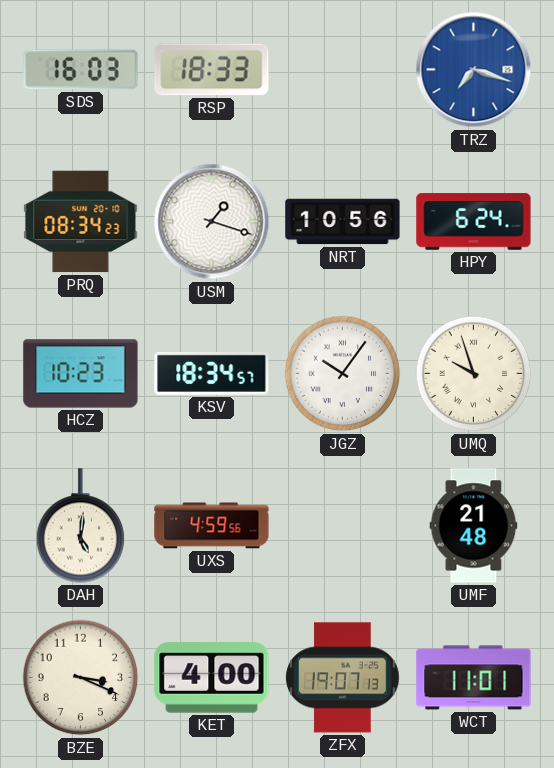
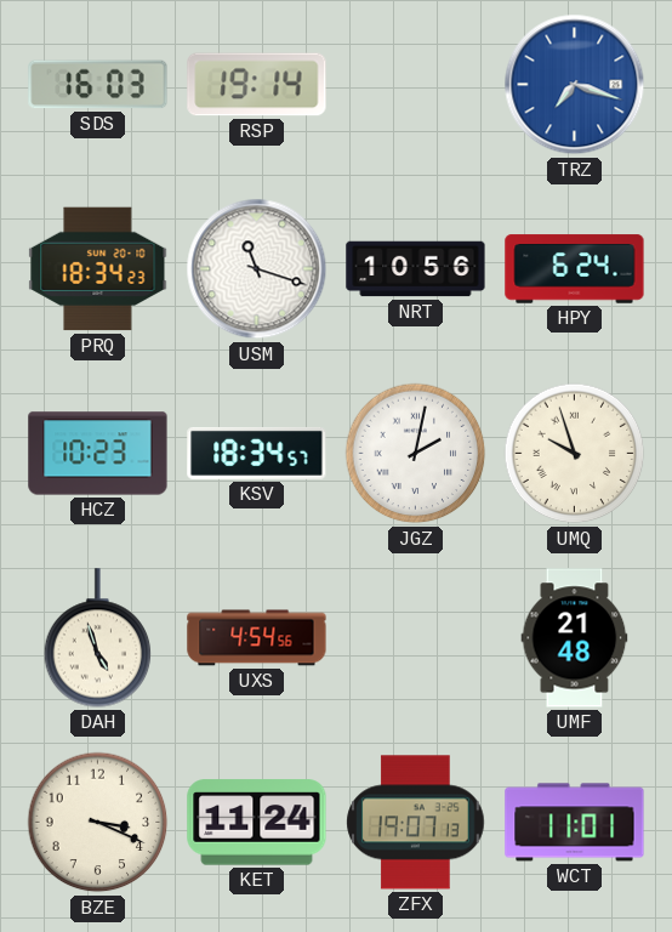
RSP: 18:33 -> 19:14 (257, 85)
PRQ: 08:34 -> 18:34 (98, 269)
USM: 1:18 -> 11:18 (257, 269)
JGZ: 10:06 -> 2:02 (416, 454)
DAH: 5:01 -> 4:57 (98, 638)
UXS: 4:59 -> 4:54 (257, 638)
KET: 4:00 -> 11:24 (257, 823)
